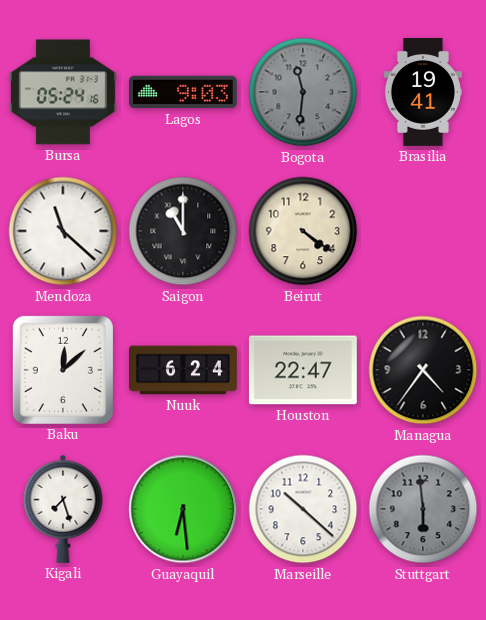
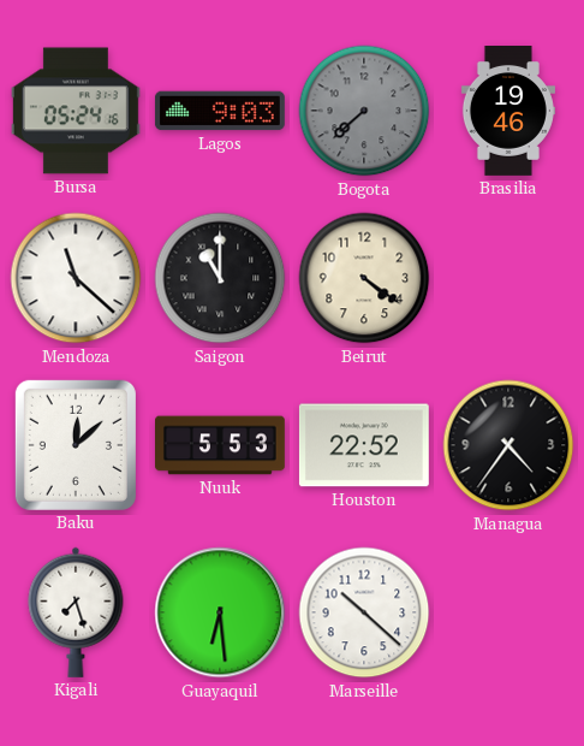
Bogota: 11:31 -> 7:38 (364, 111)
Brasilia: 19:41 -> 19:46 (508, 112)
Nuuk: 6:24 -> 5:53 (221, 445)
Houston: 22:47 -> 22:52 (364, 445)
Stuttgart: 5:59 -> none (423, 509)
